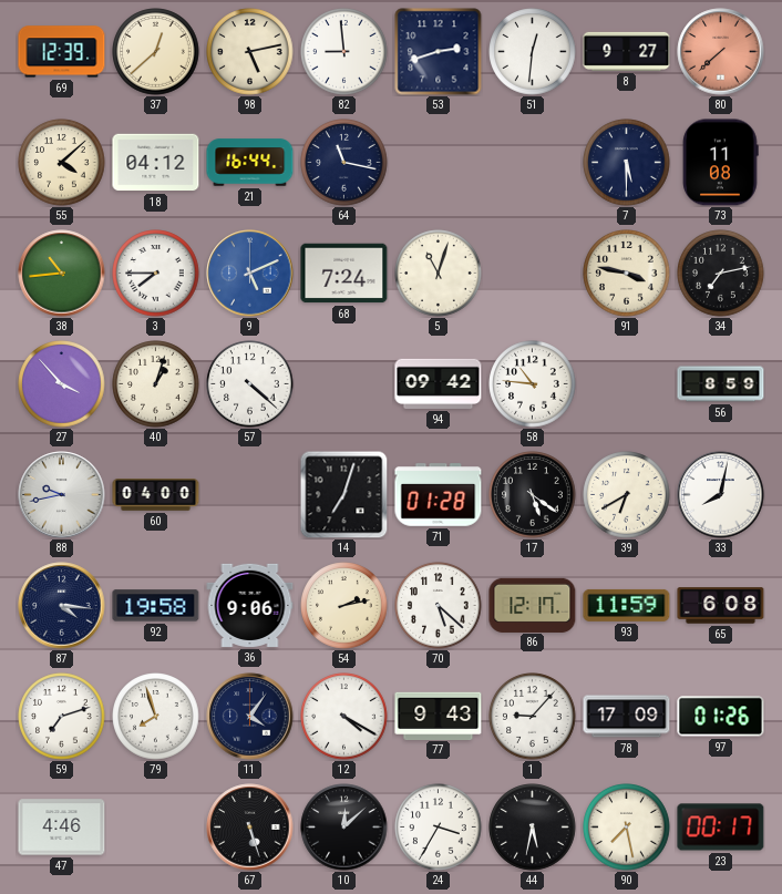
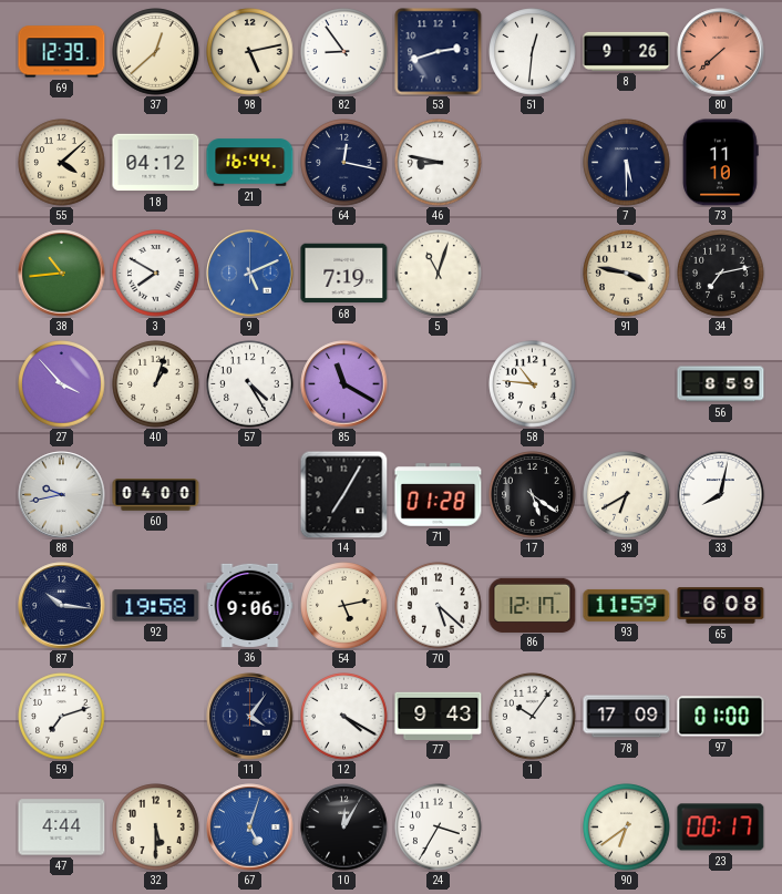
82: 8:59 -> 8:54 (344, 52)
8: 9:27 -> 9:26 (627, 51)
64: 11:17 -> 12:17 (344, 163)
46: none -> 8:47 (439, 163)
73: 11:08 -> 11:10 (721, 163)
3: 7:45 -> 7:50 (156, 274)
68: 7:24 -> 7:19 (344, 274)
57: 4:22 -> 4:25 (250, 384)
85: none -> 11:20 (344, 384)
94: 09:42 -> none (439, 383)
14: 7:03 -> 7:05 (343, 494)
87: 4:16 -> 10:16 (62, 606)
54: 2:13 -> 5:13 (344, 606)
79: 7:57 -> none (156, 717)
1: 9:07 -> 10:06 (533, 717)
97: 01:26 -> 01:00 (721, 717)
47: 4:46 -> 4:44 (62, 828)
32: none -> 5:30 (156, 828)
67: 5:27 -> 5:03 (250, 828)
67 dial: black -> blue (250, 828)
10: 12:08 -> 12:05 (344, 828)
44: 5:32 -> none (533, 828)
90: 7:28 -> 6:39 (627, 828)
